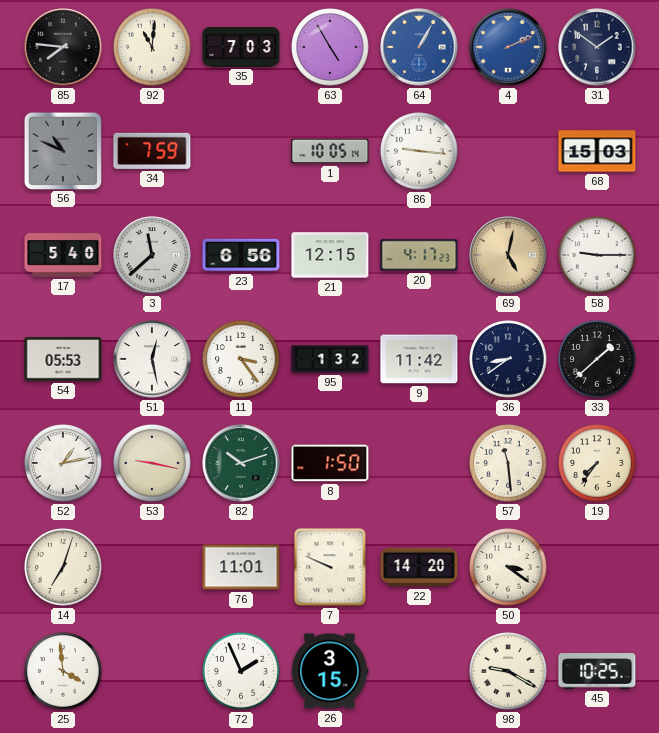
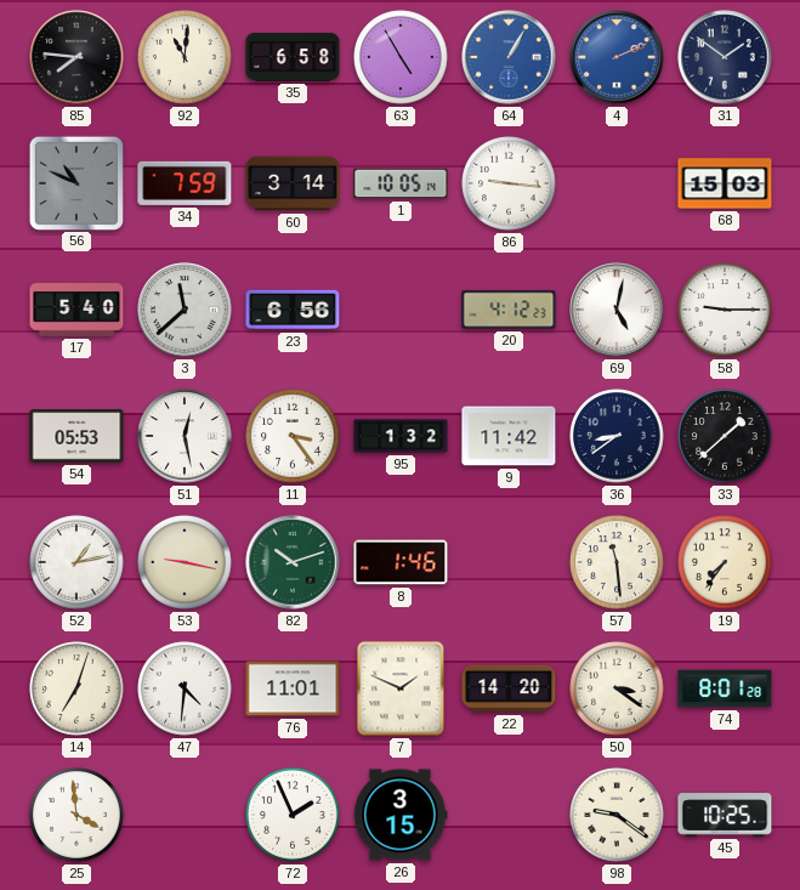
35: 7:03 -> 6:58 (293, 57)
60: none -> 3:14 (293, 183)
21: 12:15 -> none (330, 255)
20: 4:17 -> 4:12 (509, 310)
69 dial: champagne -> white (617, 310)
8: 1:50 -> 1:46 (401, 562)
47: none -> 4:31 (185, 688)
7: 9:49 -> 1:49 (401, 688)
74: none -> 8:01 (725, 688)
98: 9:20 -> 9:21 (617, 815)
